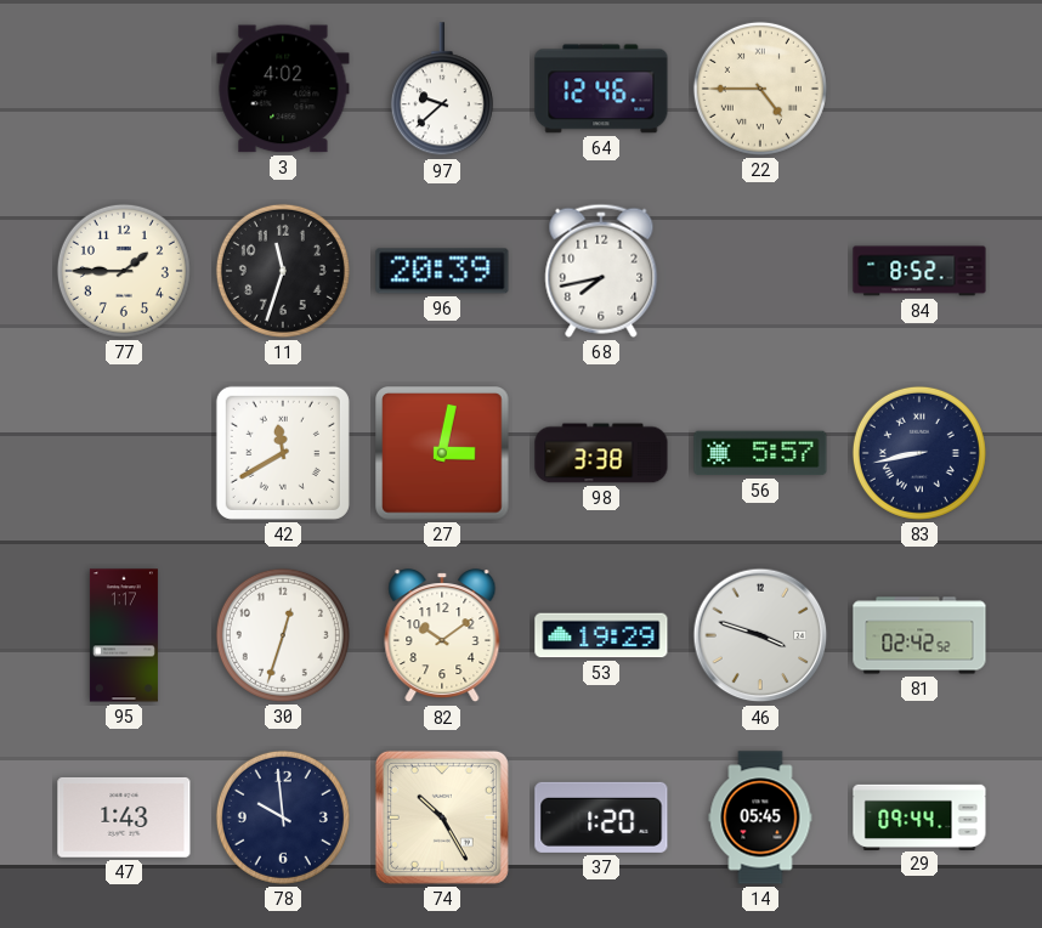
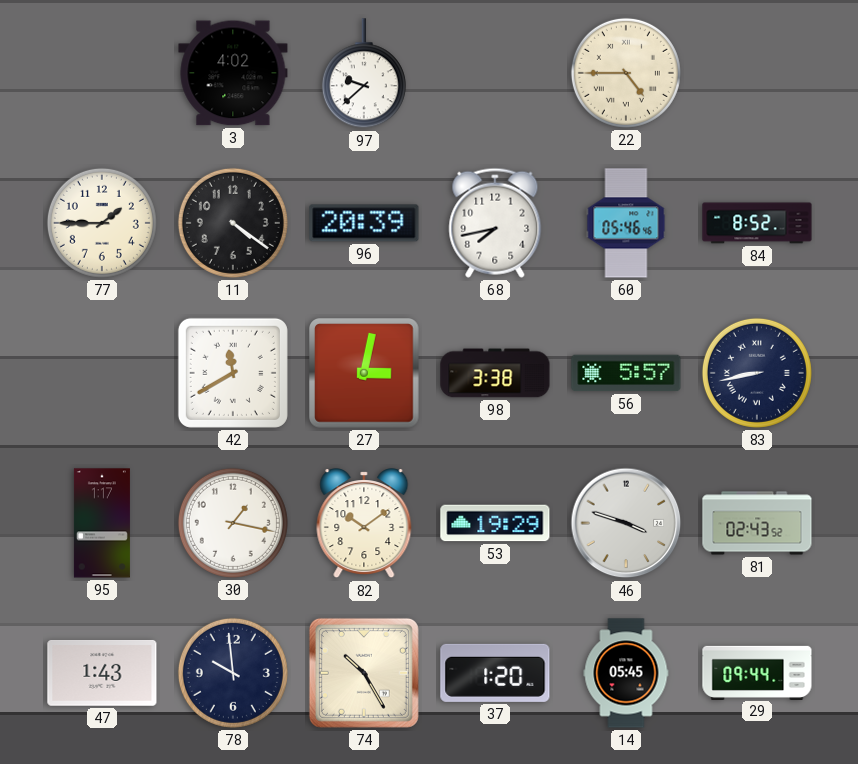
64: 12:46 -> none (601, 89)
11: 11:33 -> 4:21 (233, 223)
60: none -> 05:46 (626, 223)
30: 12:33 -> 1:17 (233, 523)
81: 02:42 -> 02:43 (757, 523)
